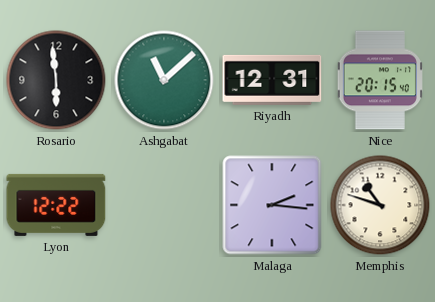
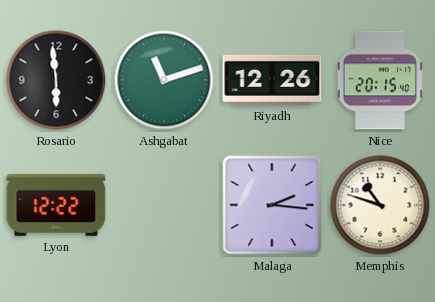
Ashgabat: 11:08 -> 11:12 (164, 80)
Riyadh: 12:31 -> 12:26 (272, 80)
